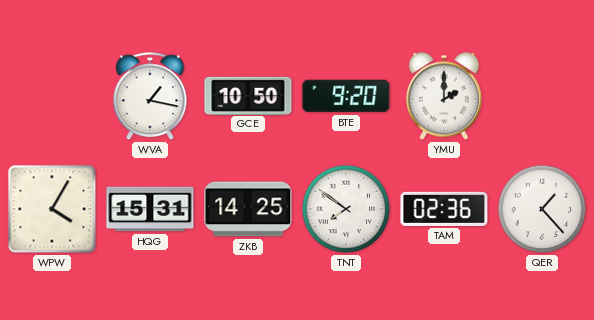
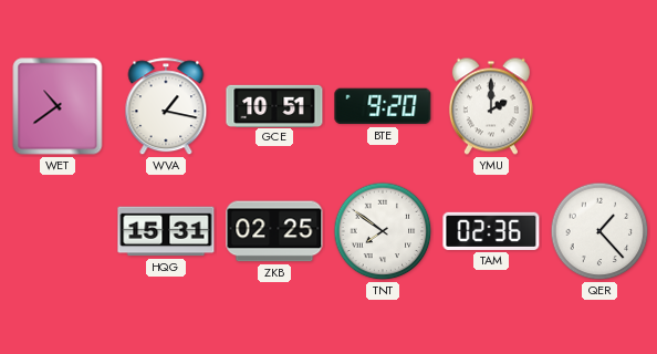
WET: none -> 10:39 (58, 106)
GCE: 10:50 -> 10:51 (274, 105)
WPW: 4:05 -> none (52, 209)
ZKB: 14:25 -> 02:25 (274, 231)
